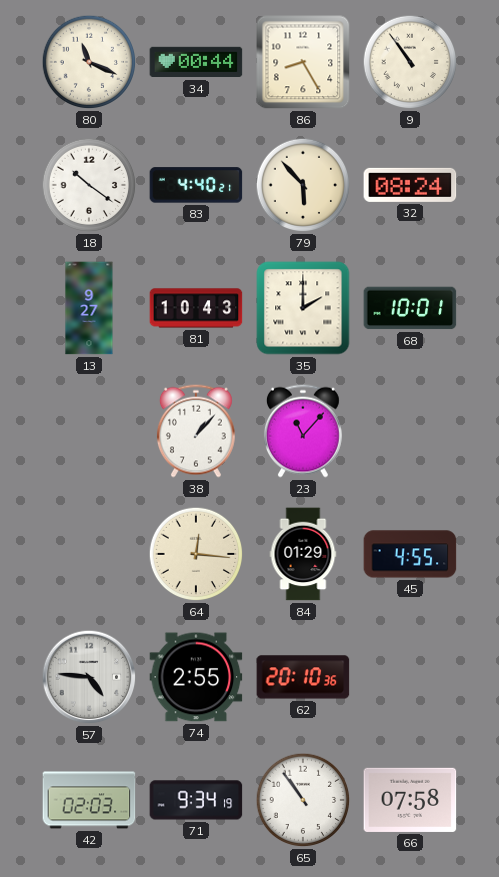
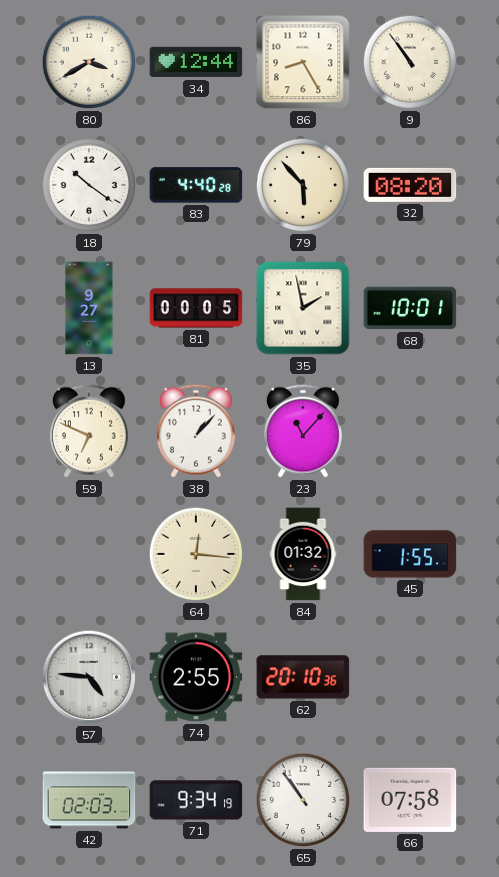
80: 11:19 -> 3:40 (89, 62)
34: 00:44 -> 12:44 (196, 62)
83: 4:40:21 -> 4:40:28 (196, 185)
32: 08:24 -> 08:20 (410, 185)
81: 10:43 -> 00:05 (196, 308)
35: 2:00 -> 1:58 (303, 308)
59: none -> 6:49 (89, 431)
84: 01:29 -> 01:32 (303, 554)
45: 4:55 -> 1:55 (410, 554)
